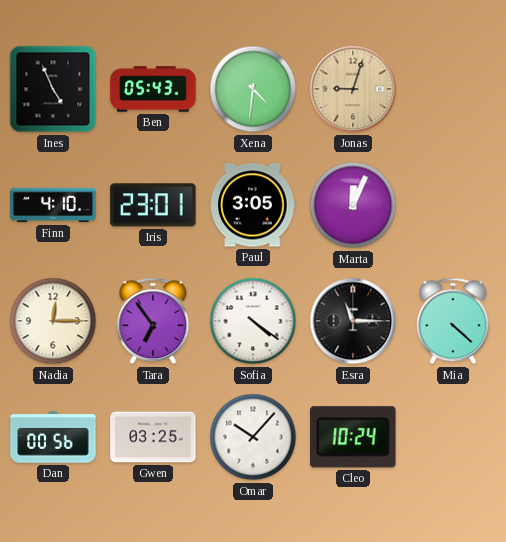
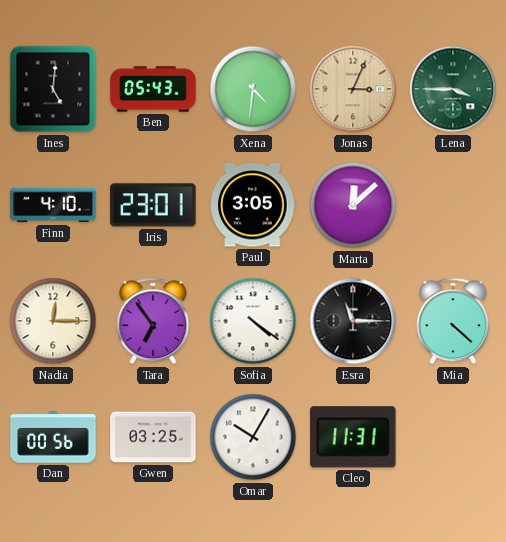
Ines: 4:56 -> 5:01 (53, 89)
Jonas: 9:03 -> 3:04 (353, 89)
Lena: none -> 3:45 (453, 89)
Marta: 12:04 -> 12:08 (353, 205)
Omar: 10:07 -> 10:05 (253, 437)
Cleo: 10:24 -> 11:31 (353, 437)
